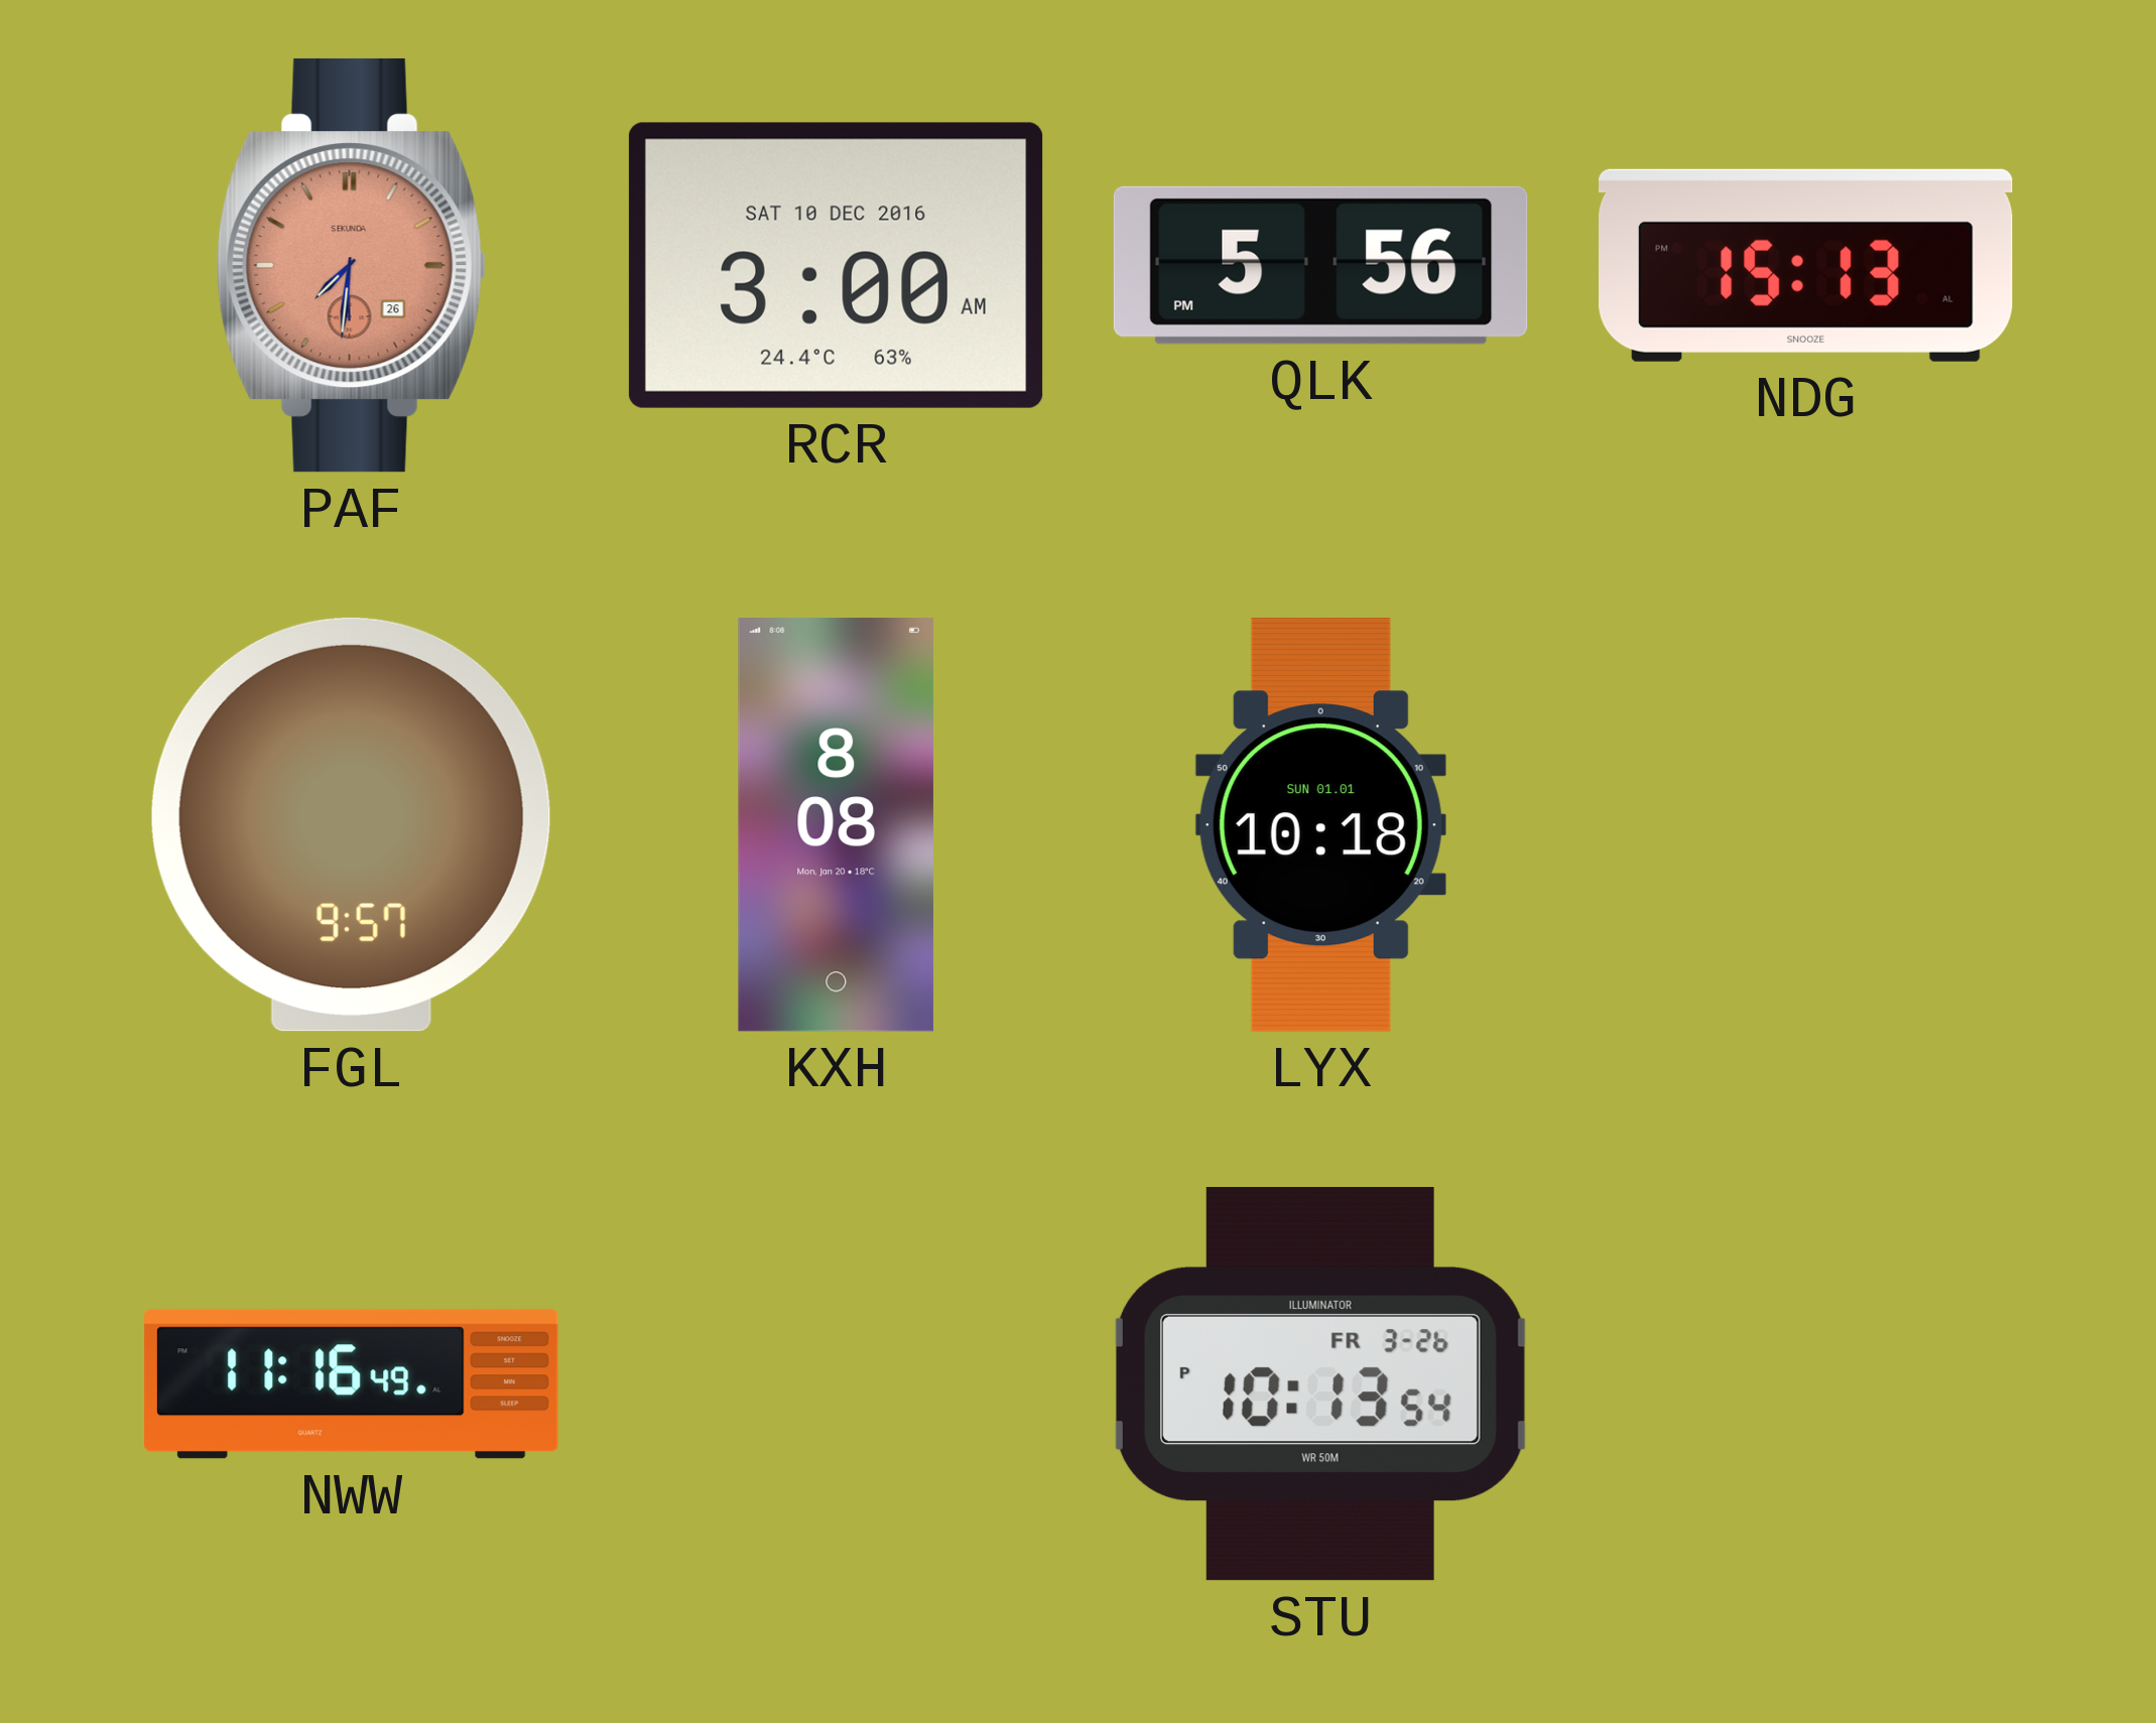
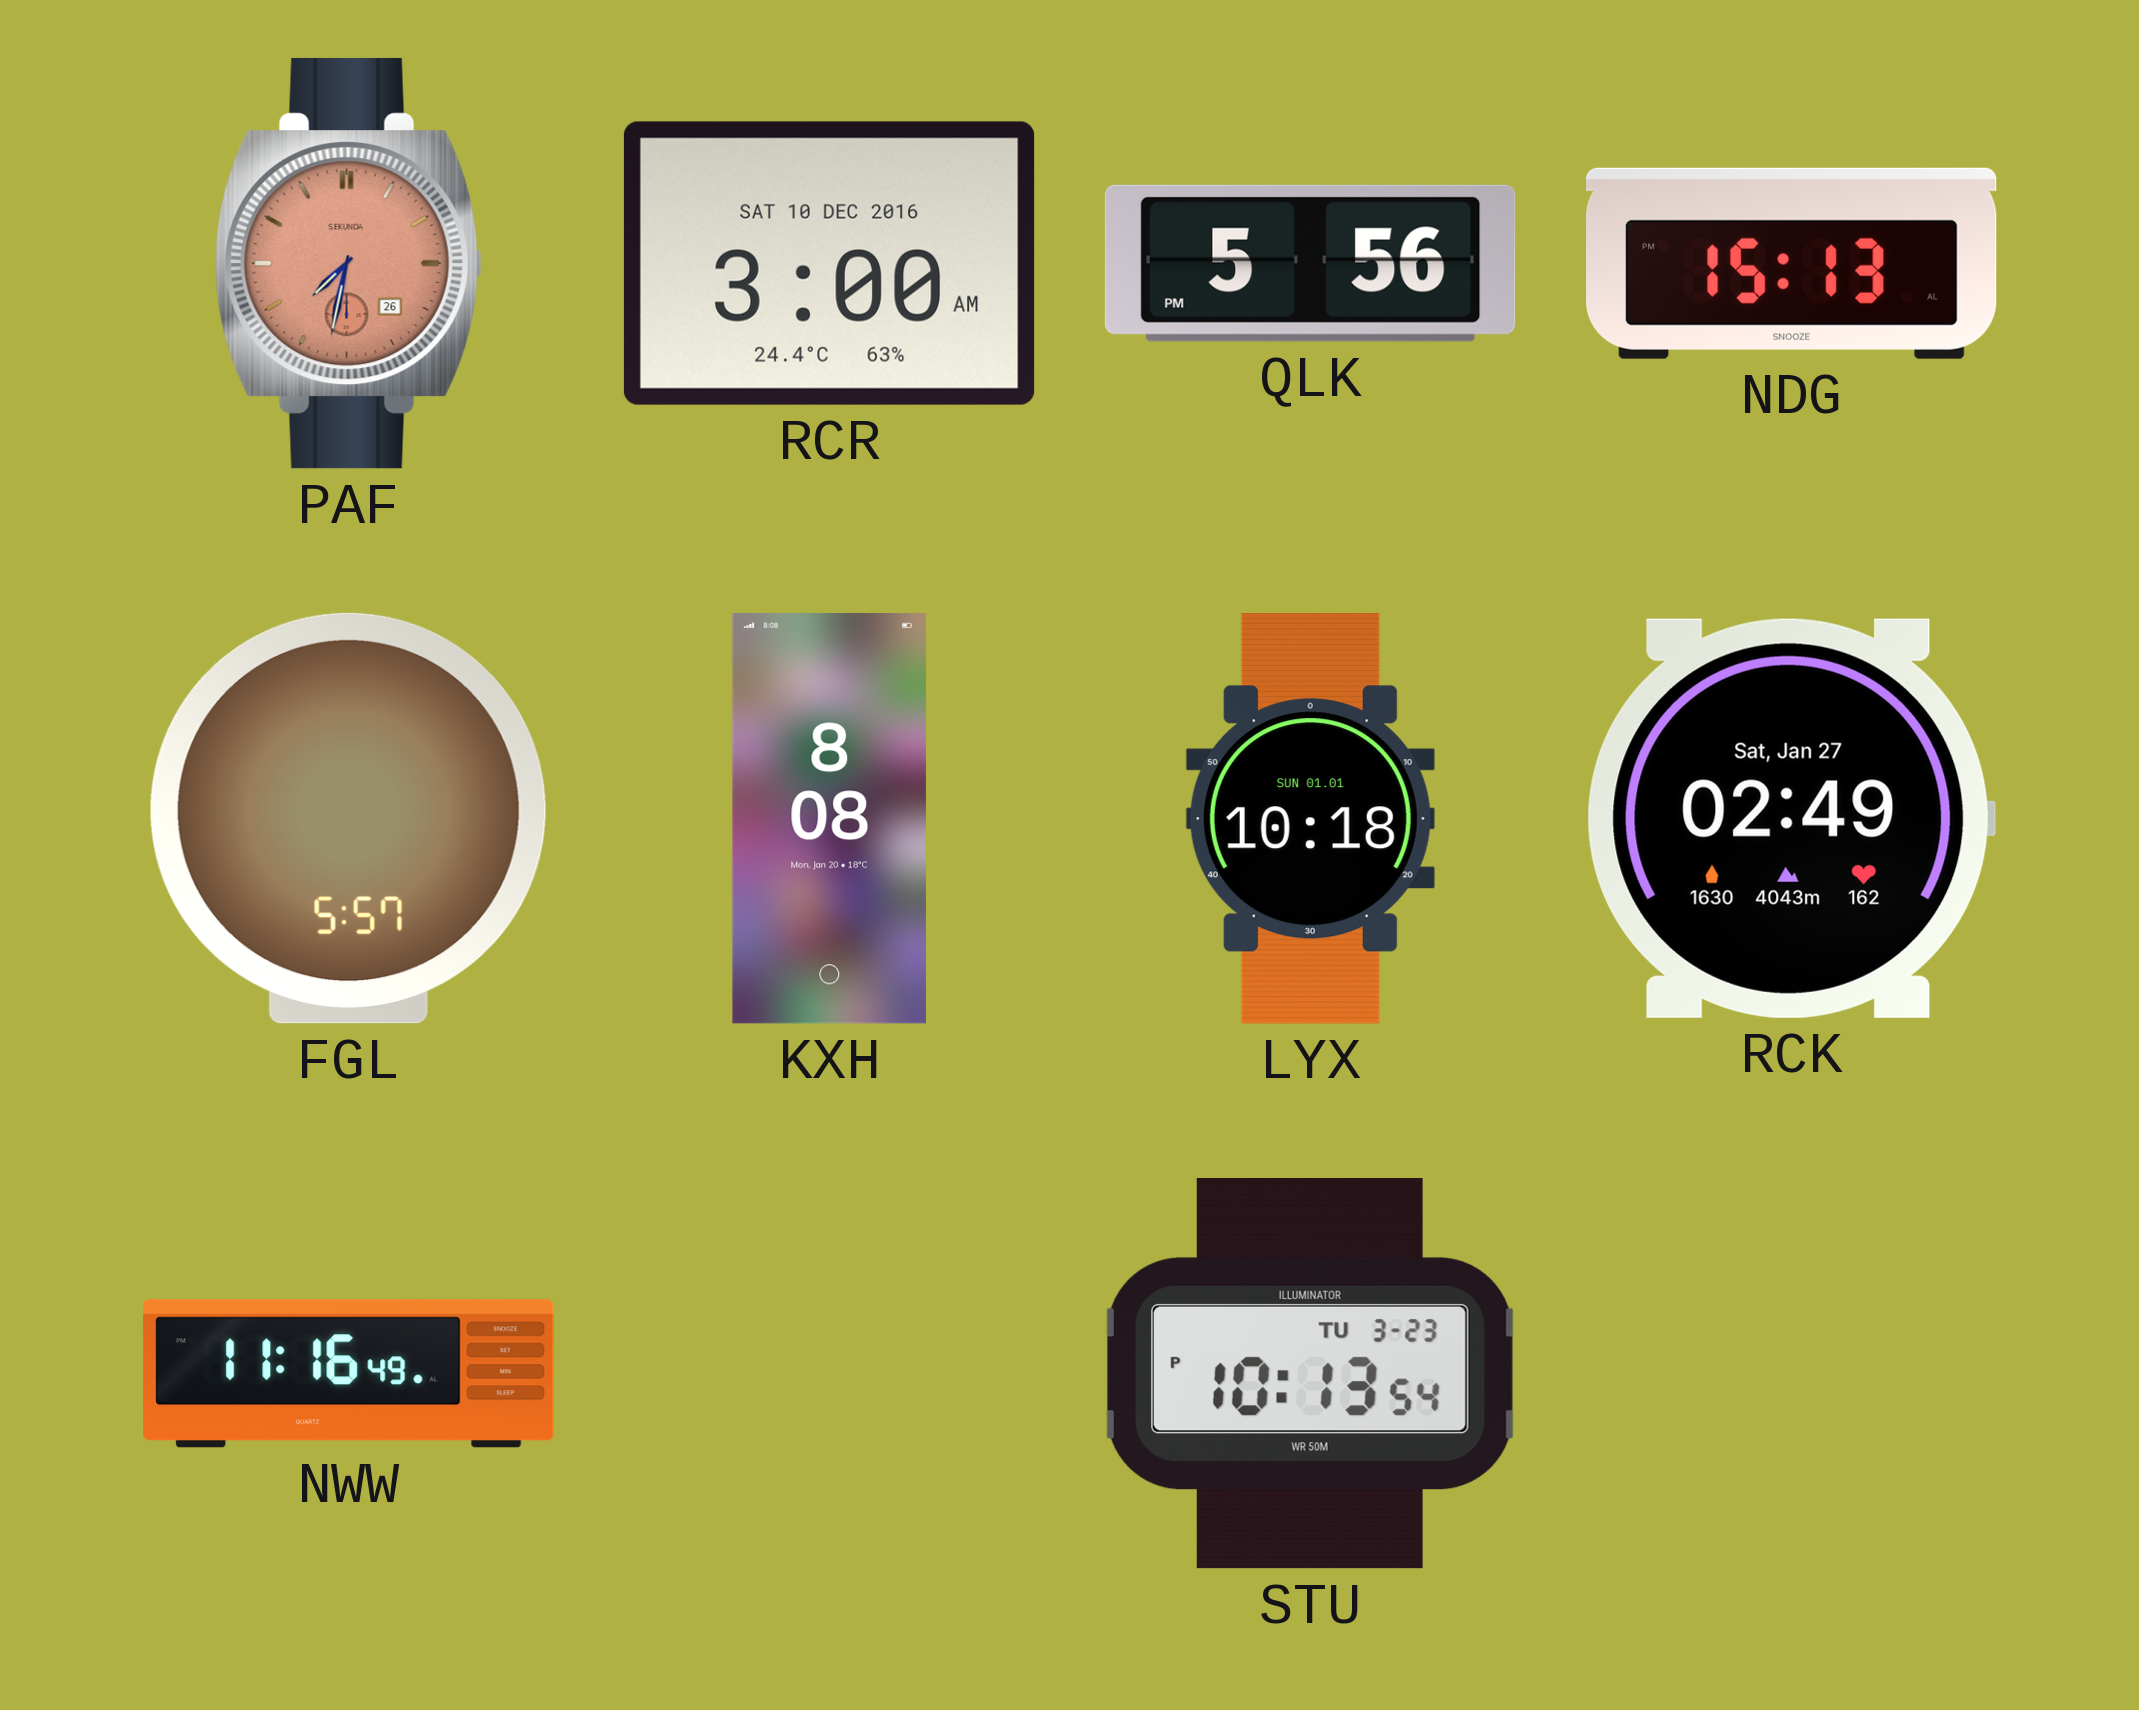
PAF: 7:31 -> 7:32 (348, 263)
FGL: 9:57 -> 5:57 (348, 818)
RCK: none -> 02:49 (1791, 818)
STU date: FR 3-26 -> TU 3-23 (1310, 1374)
